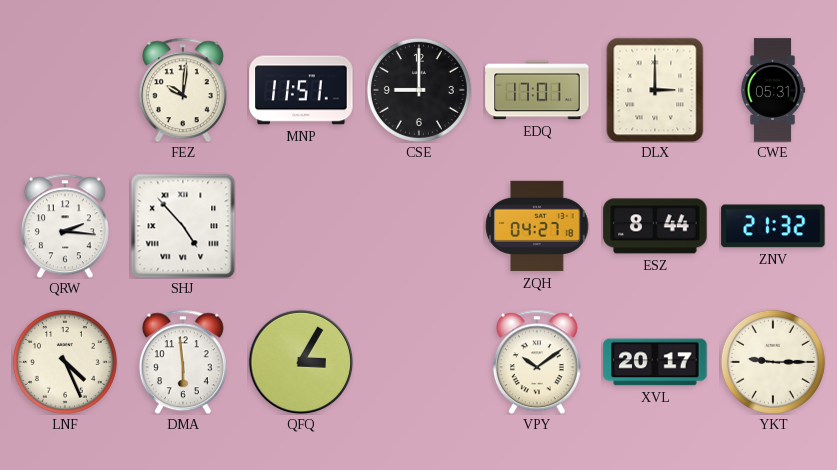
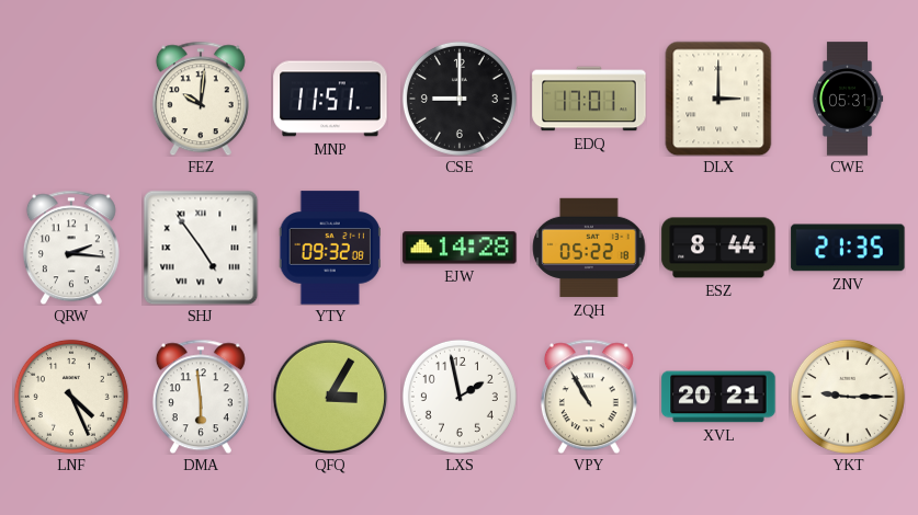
SHJ: 4:53 -> 4:54 (201, 248)
YTY: none -> 09:32 (330, 248)
EJW: none -> 14:28 (460, 248)
ZQH: 04:27 -> 05:22 (589, 248)
ZNV: 21:32 -> 21:35 (848, 248)
LXS: none -> 1:58 (460, 397)
VPY: 10:09 -> 10:55 (589, 397)
XVL: 20:17 -> 20:21 (718, 397)
